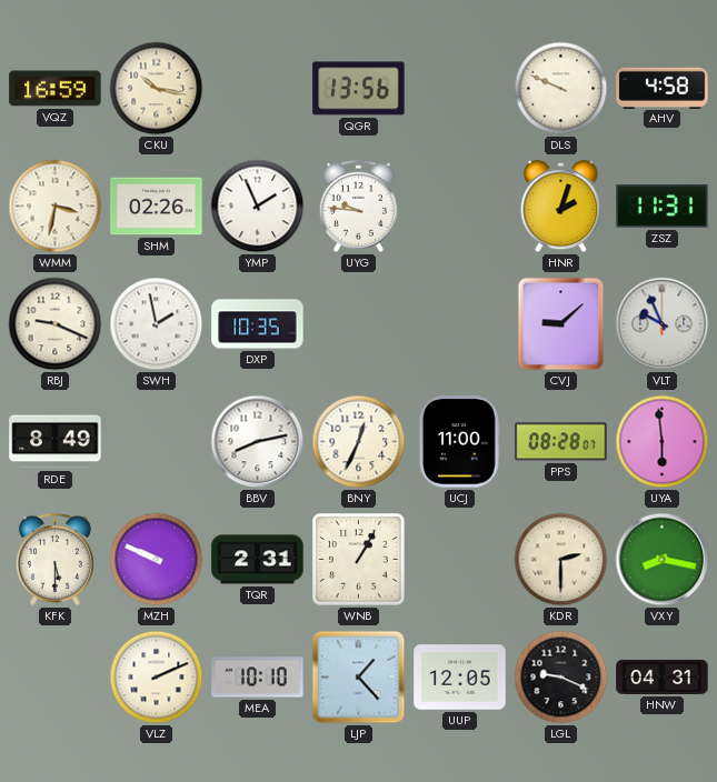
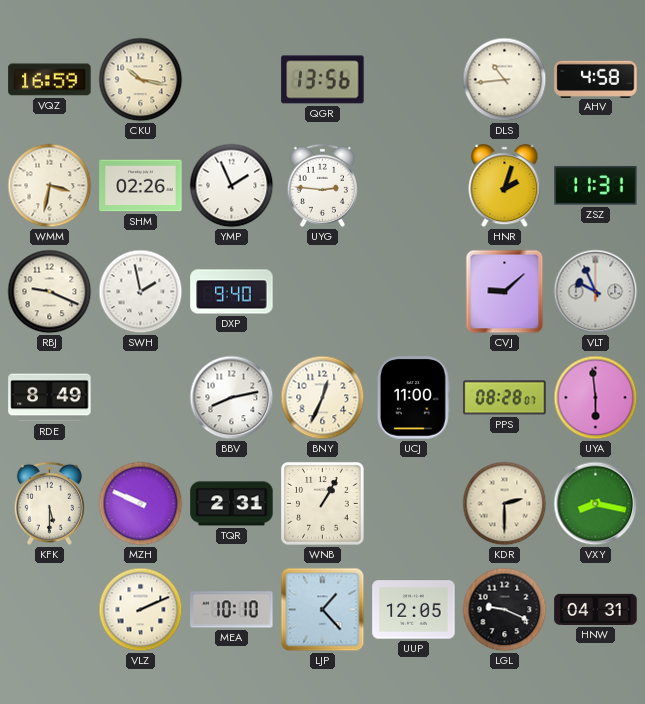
DLS: 9:49 -> 10:44 (505, 80)
UYG: 9:46 -> 2:46 (322, 185)
DXP: 10:35 -> 9:40 (232, 292)
